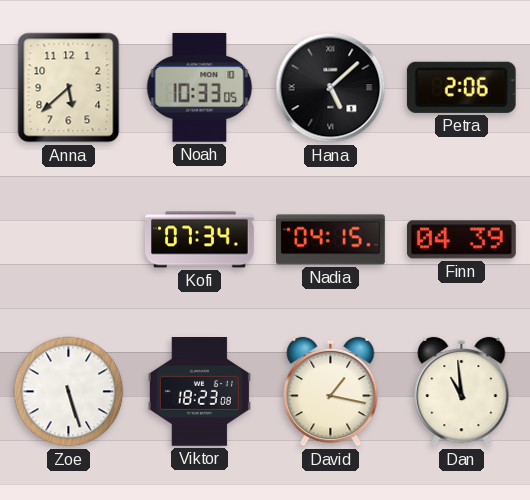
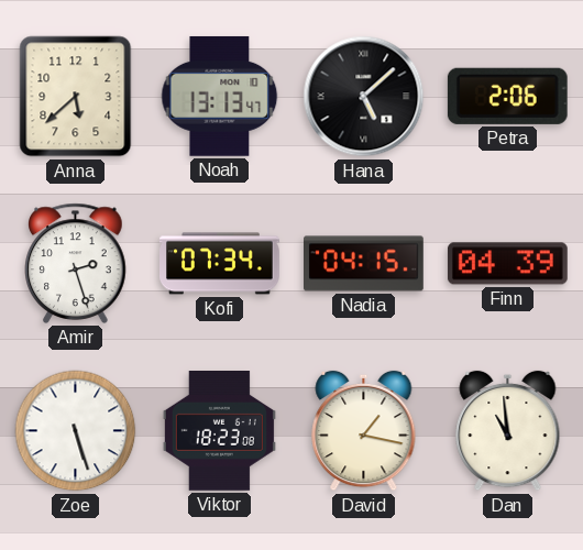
Noah: 10:33 -> 13:13 (220, 96)
Amir: none -> 2:27 (76, 263)
